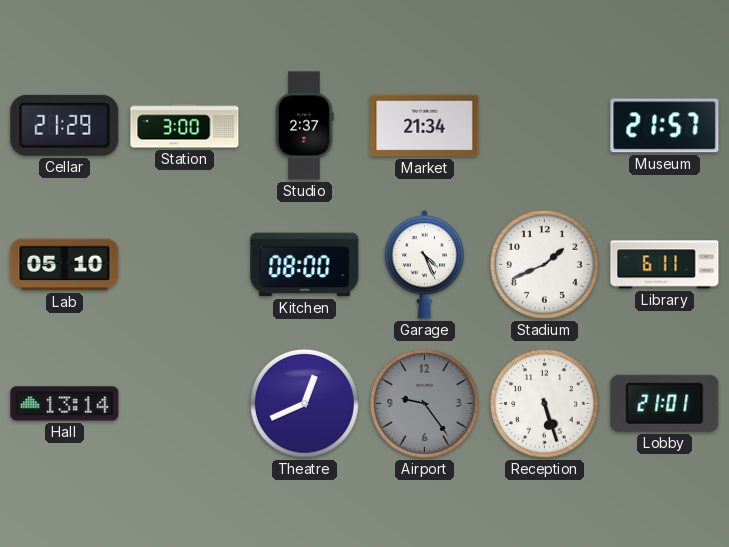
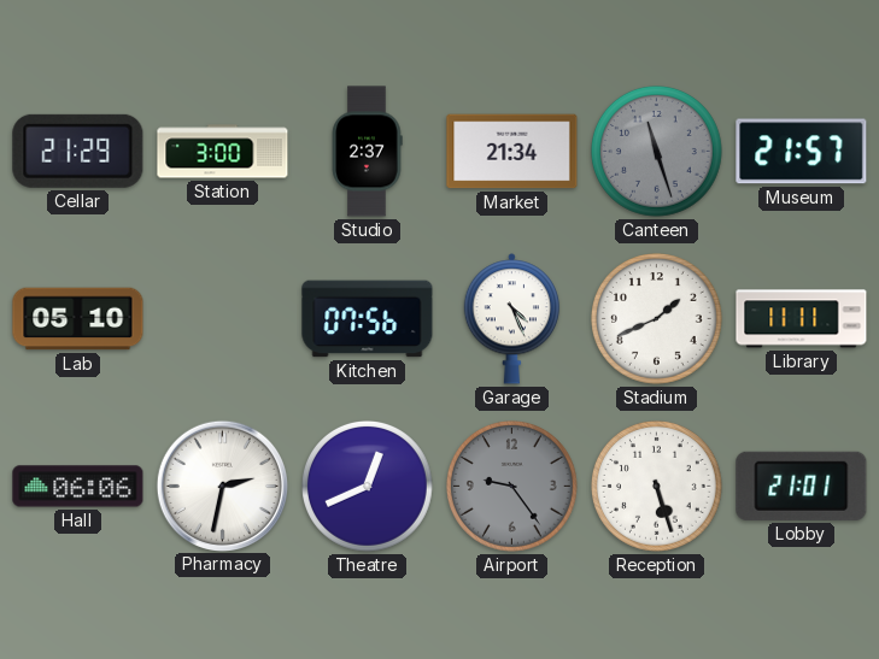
Canteen: none -> 11:27 (657, 152)
Kitchen: 08:00 -> 07:56 (368, 319)
Library: 6:11 -> 11:11 (802, 319)
Hall: 13:14 -> 06:06 (78, 487)
Pharmacy: none -> 2:32 (222, 486)
